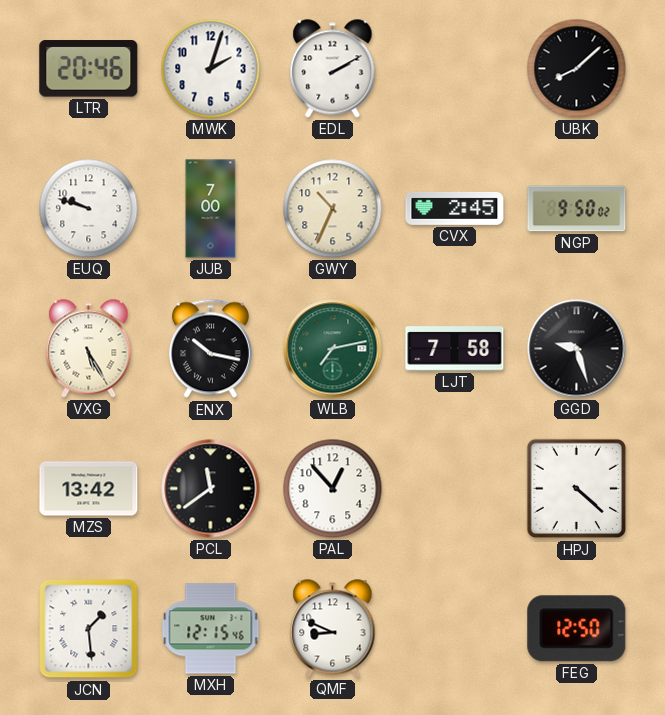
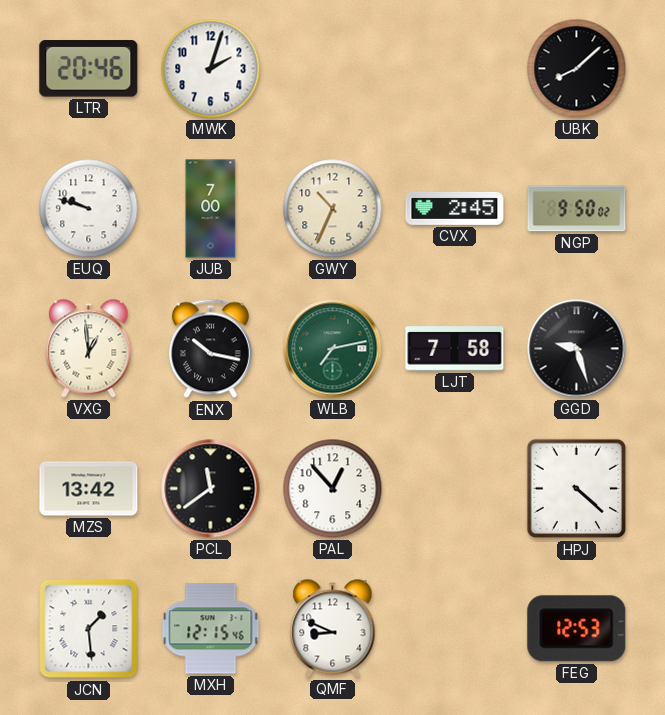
EDL: 2:10 -> none (333, 69)
VXG: 5:25 -> 12:59 (89, 349)
FEG: 12:50 -> 12:53 (577, 629)
